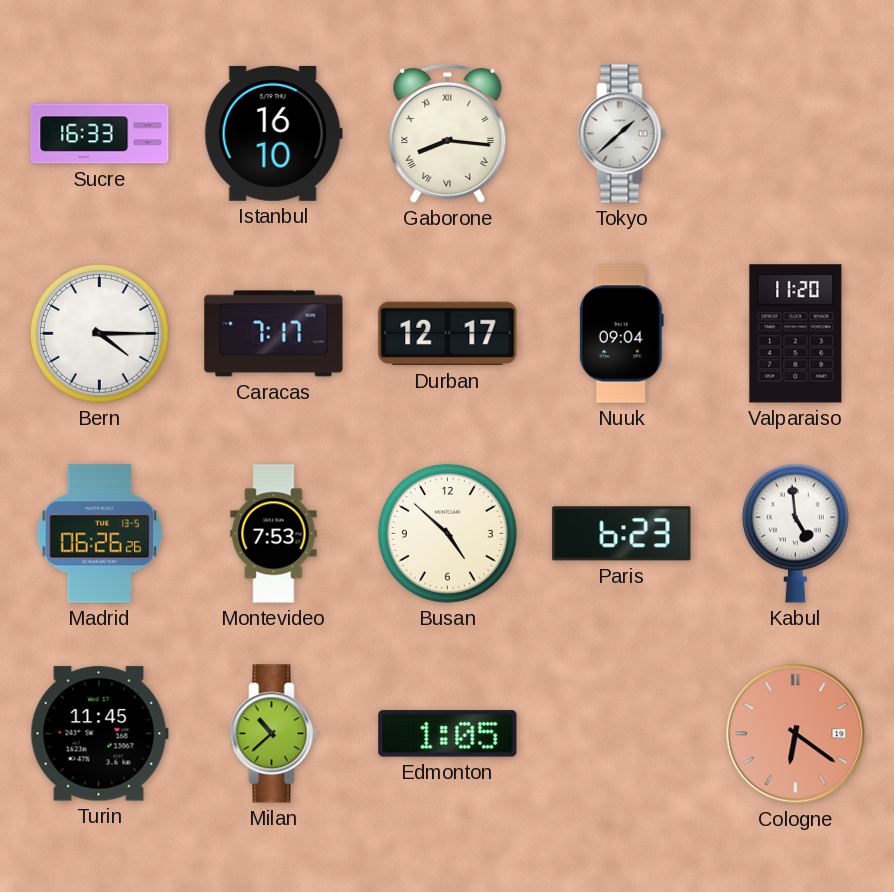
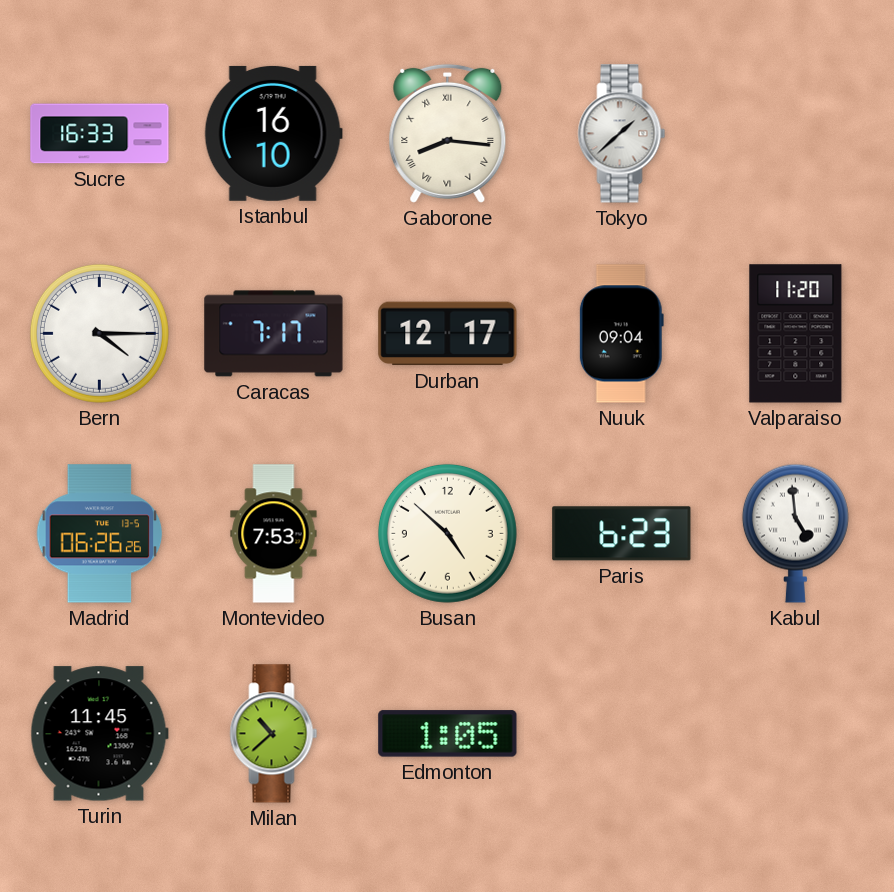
Cologne: 6:21 -> none (796, 734)
